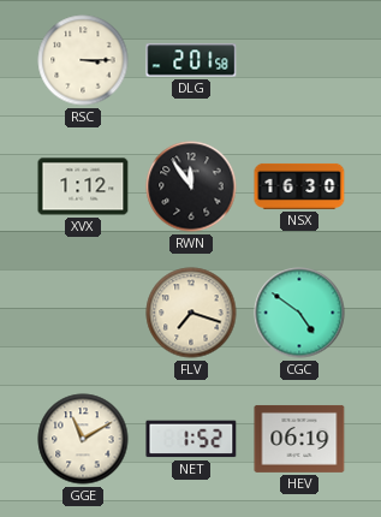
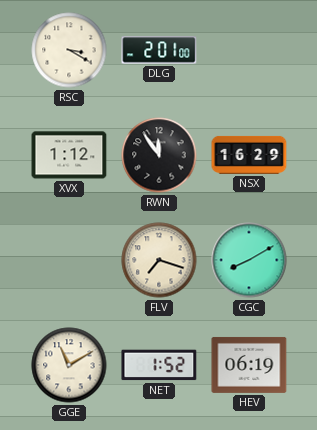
RSC: 3:15 -> 3:20 (69, 50)
DLG: 2:01:58 -> 2:01:00 (159, 50)
NSX: 16:30 -> 16:29 (249, 155)
CGC: 4:51 -> 8:10 (249, 260)
